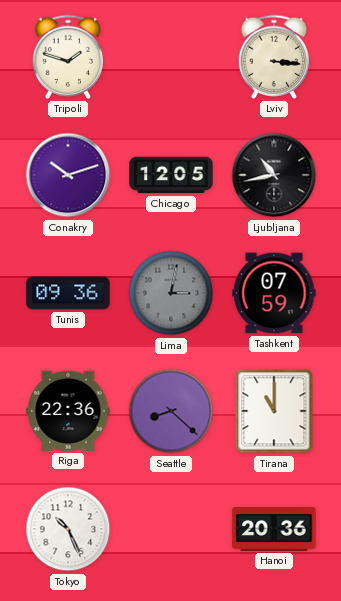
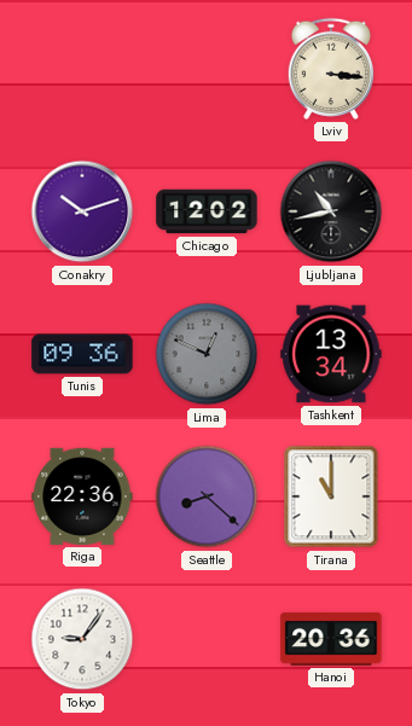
Tripoli: 1:48 -> none (67, 57)
Chicago: 12:05 -> 12:02 (207, 211)
Lima: 3:02 -> 12:49 (207, 354)
Tashkent: 07:59 -> 13:34 (331, 354)
Tokyo: 10:26 -> 9:06 (82, 639)
